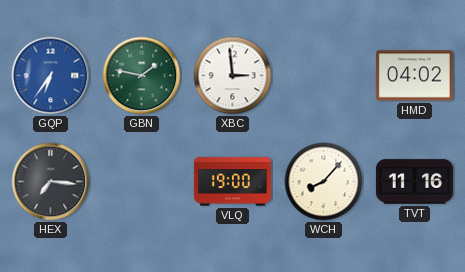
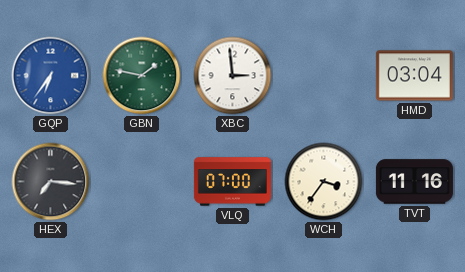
HMD: 04:02 -> 03:04 (414, 76)
VLQ: 19:00 -> 07:00 (232, 182)
WCH: 8:07 -> 3:36 (324, 182)
